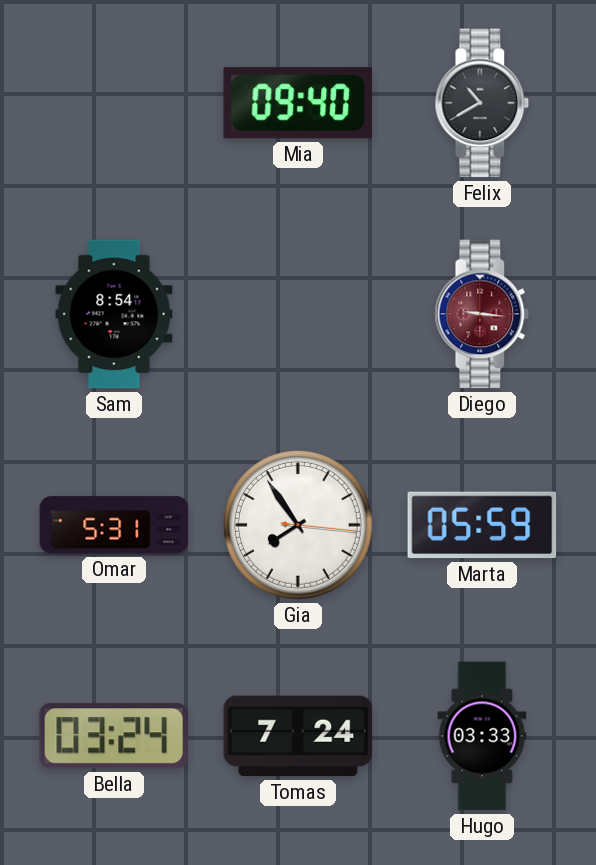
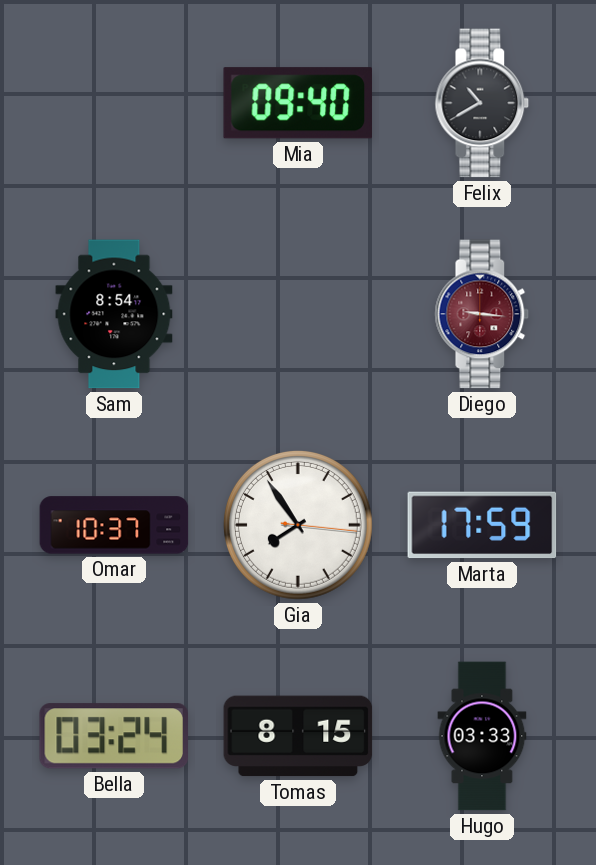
Omar: 5:31 -> 10:37 (114, 525)
Marta: 05:59 -> 17:59 (482, 525)
Tomas: 7:24 -> 8:15 (298, 736)
